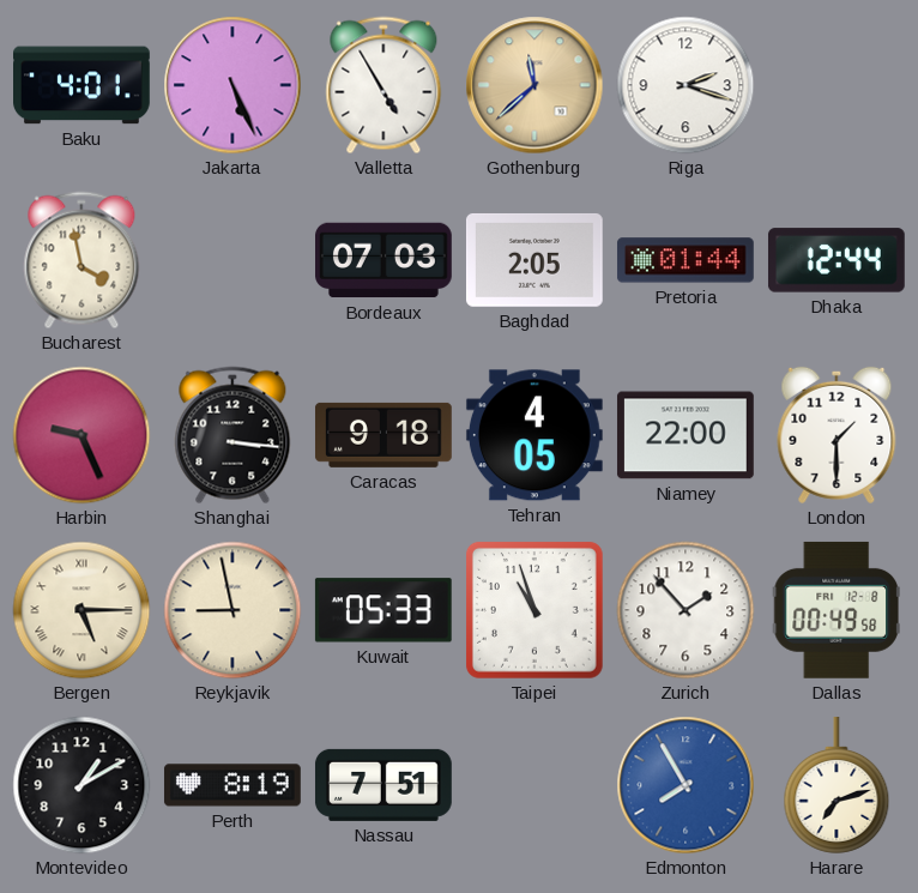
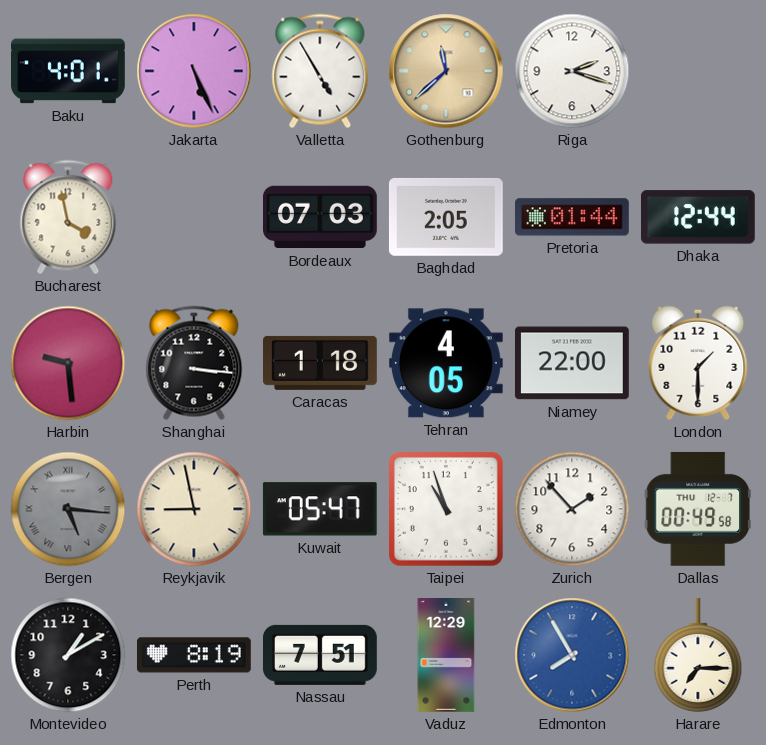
Harbin: 9:26 -> 9:29 (68, 363)
Caracas: 9:18 -> 1:18 (320, 363)
Bergen: 5:15 -> 5:16 (68, 509)
Bergen dial: cream -> grey (68, 509)
Kuwait: 05:33 -> 05:47 (320, 509)
Dallas date: FRI 12-8 -> THU 12-7 (698, 509)
Vaduz: none -> 12:29 (446, 656)
Harare: 7:12 -> 7:15 (698, 656)
